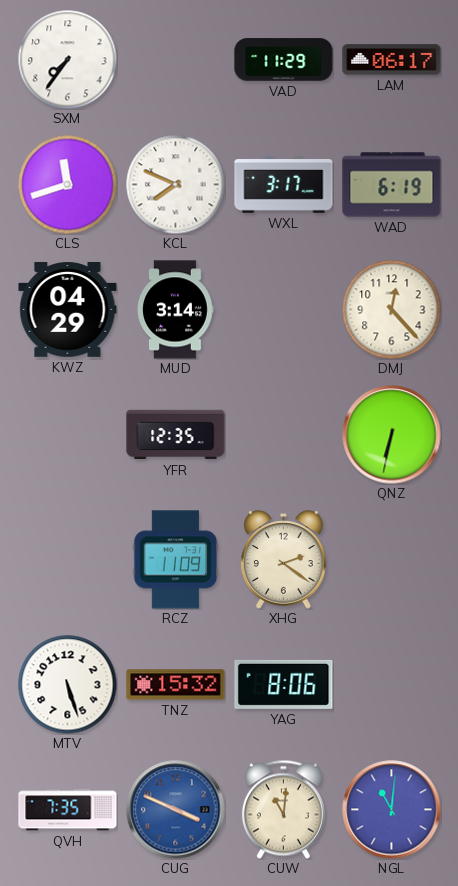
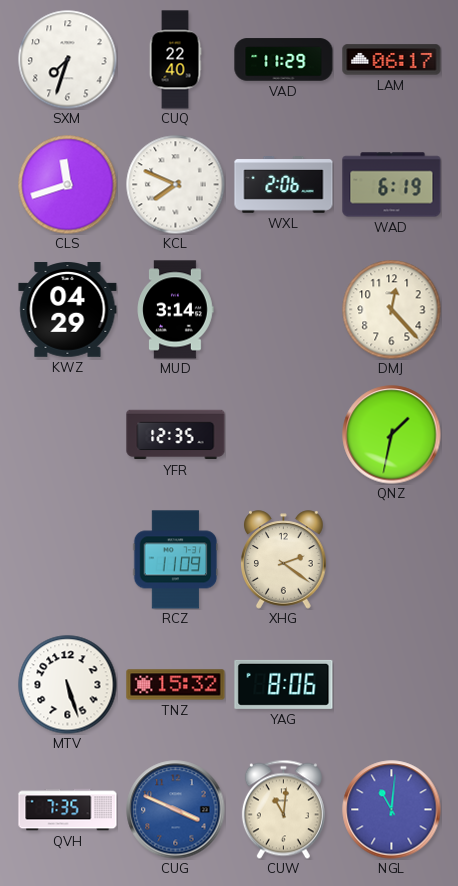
SXM: 7:36 -> 7:33 (68, 60)
CUQ: none -> 22:40 (175, 60)
WXL: 3:17 -> 2:06 (284, 185)
QNZ: 6:32 -> 1:32 (392, 435)
